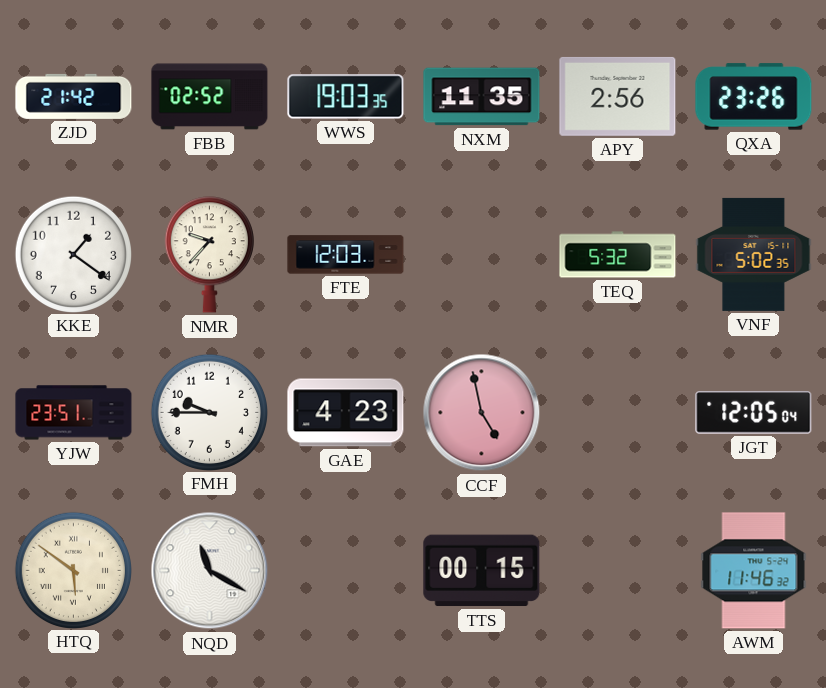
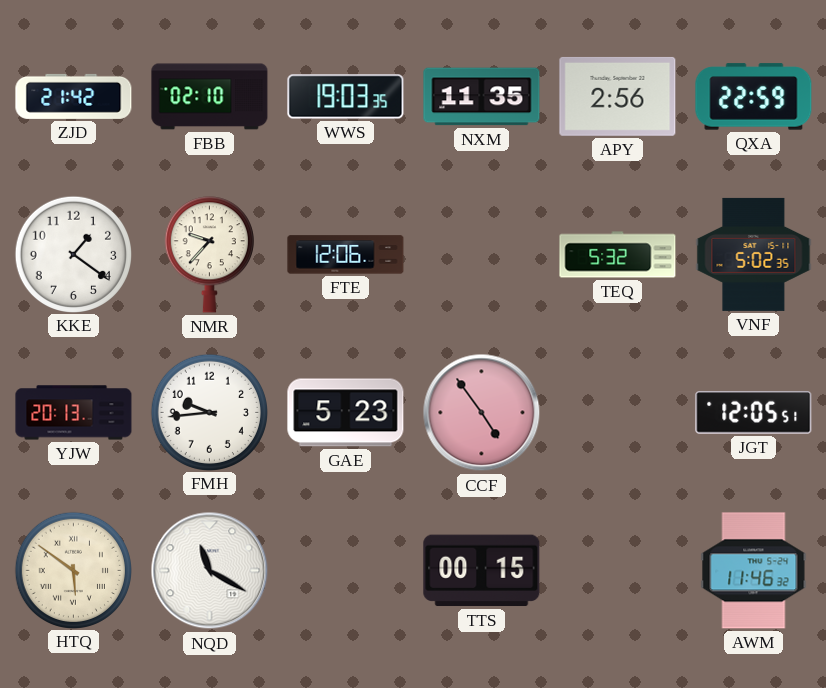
FBB: 02:52 -> 02:10 (210, 97)
QXA: 23:26 -> 22:59 (754, 97)
FTE: 12:03 -> 12:06 (346, 255)
YJW: 23:51 -> 20:13 (74, 413)
FMH: 9:45 -> 9:44 (209, 412)
GAE: 4:23 -> 5:23 (346, 413)
CCF: 4:58 -> 4:54 (482, 413)
JGT: 12:05:04 -> 12:05:51 (754, 412)
